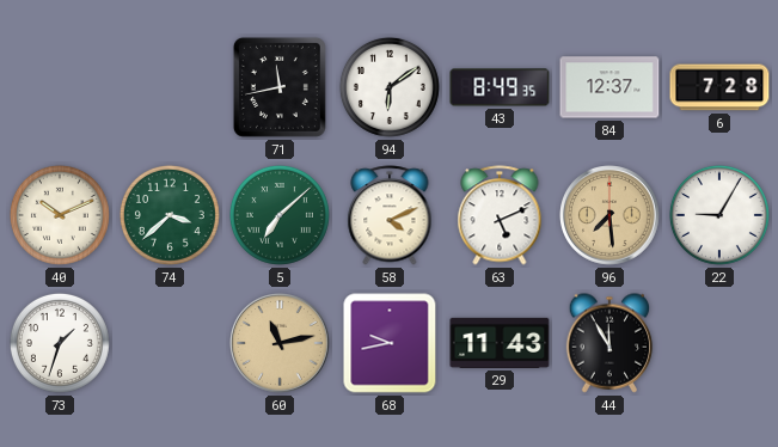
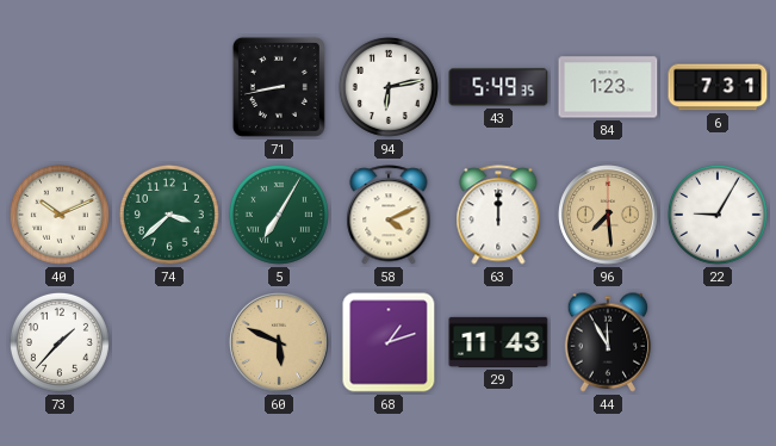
71: 11:43 -> 8:43 (279, 87)
94: 6:09 -> 6:13 (389, 87)
43: 8:49 -> 5:49 (498, 87)
84: 12:37 -> 1:23 (608, 87)
6: 7:28 -> 7:31 (718, 87)
5: 7:08 -> 7:05 (279, 215)
63: 5:11 -> 12:00 (498, 215)
73: 1:33 -> 1:37 (60, 342)
60: 11:13 -> 5:49 (280, 343)
68: 9:43 -> 1:12 (389, 342)
